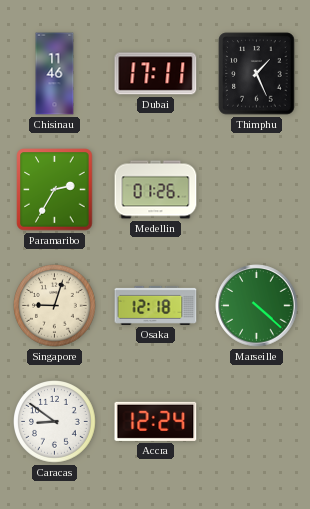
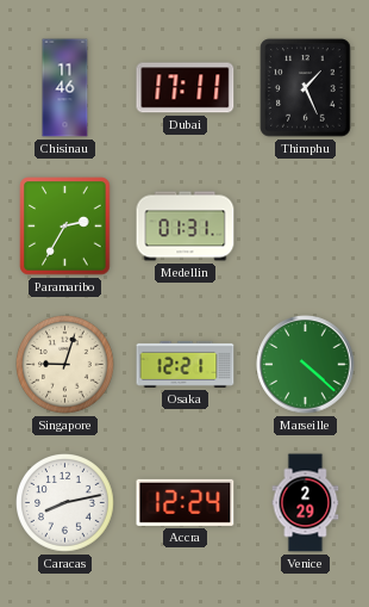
Medellin: 01:26 -> 01:31 (186, 227)
Osaka: 12:18 -> 12:21 (186, 364)
Caracas: 8:51 -> 8:13 (65, 503)
Venice: none -> 2:29 (306, 503)
